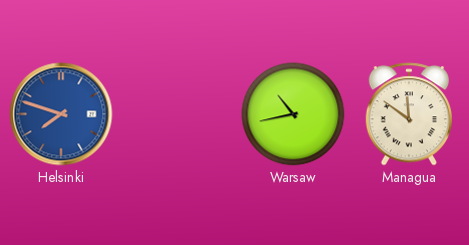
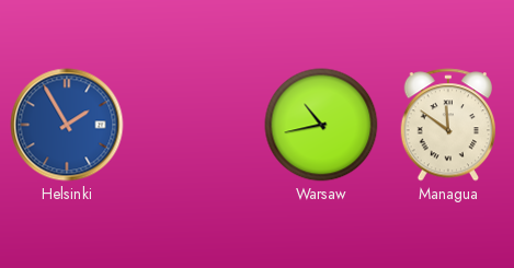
Helsinki: 7:48 -> 1:55 (67, 125)
